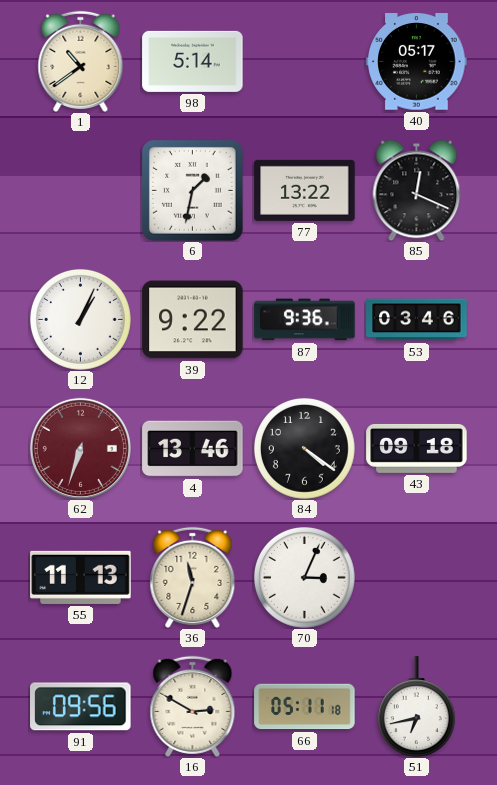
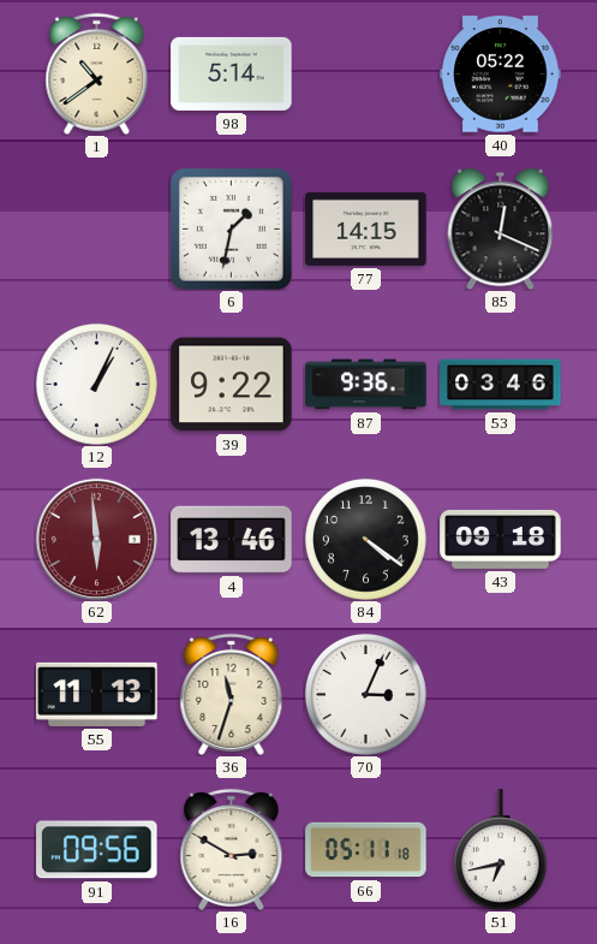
40: 05:17 -> 05:22 (501, 75)
77: 13:22 -> 14:15 (366, 228)
62: 6:33 -> 5:59 (96, 539)
